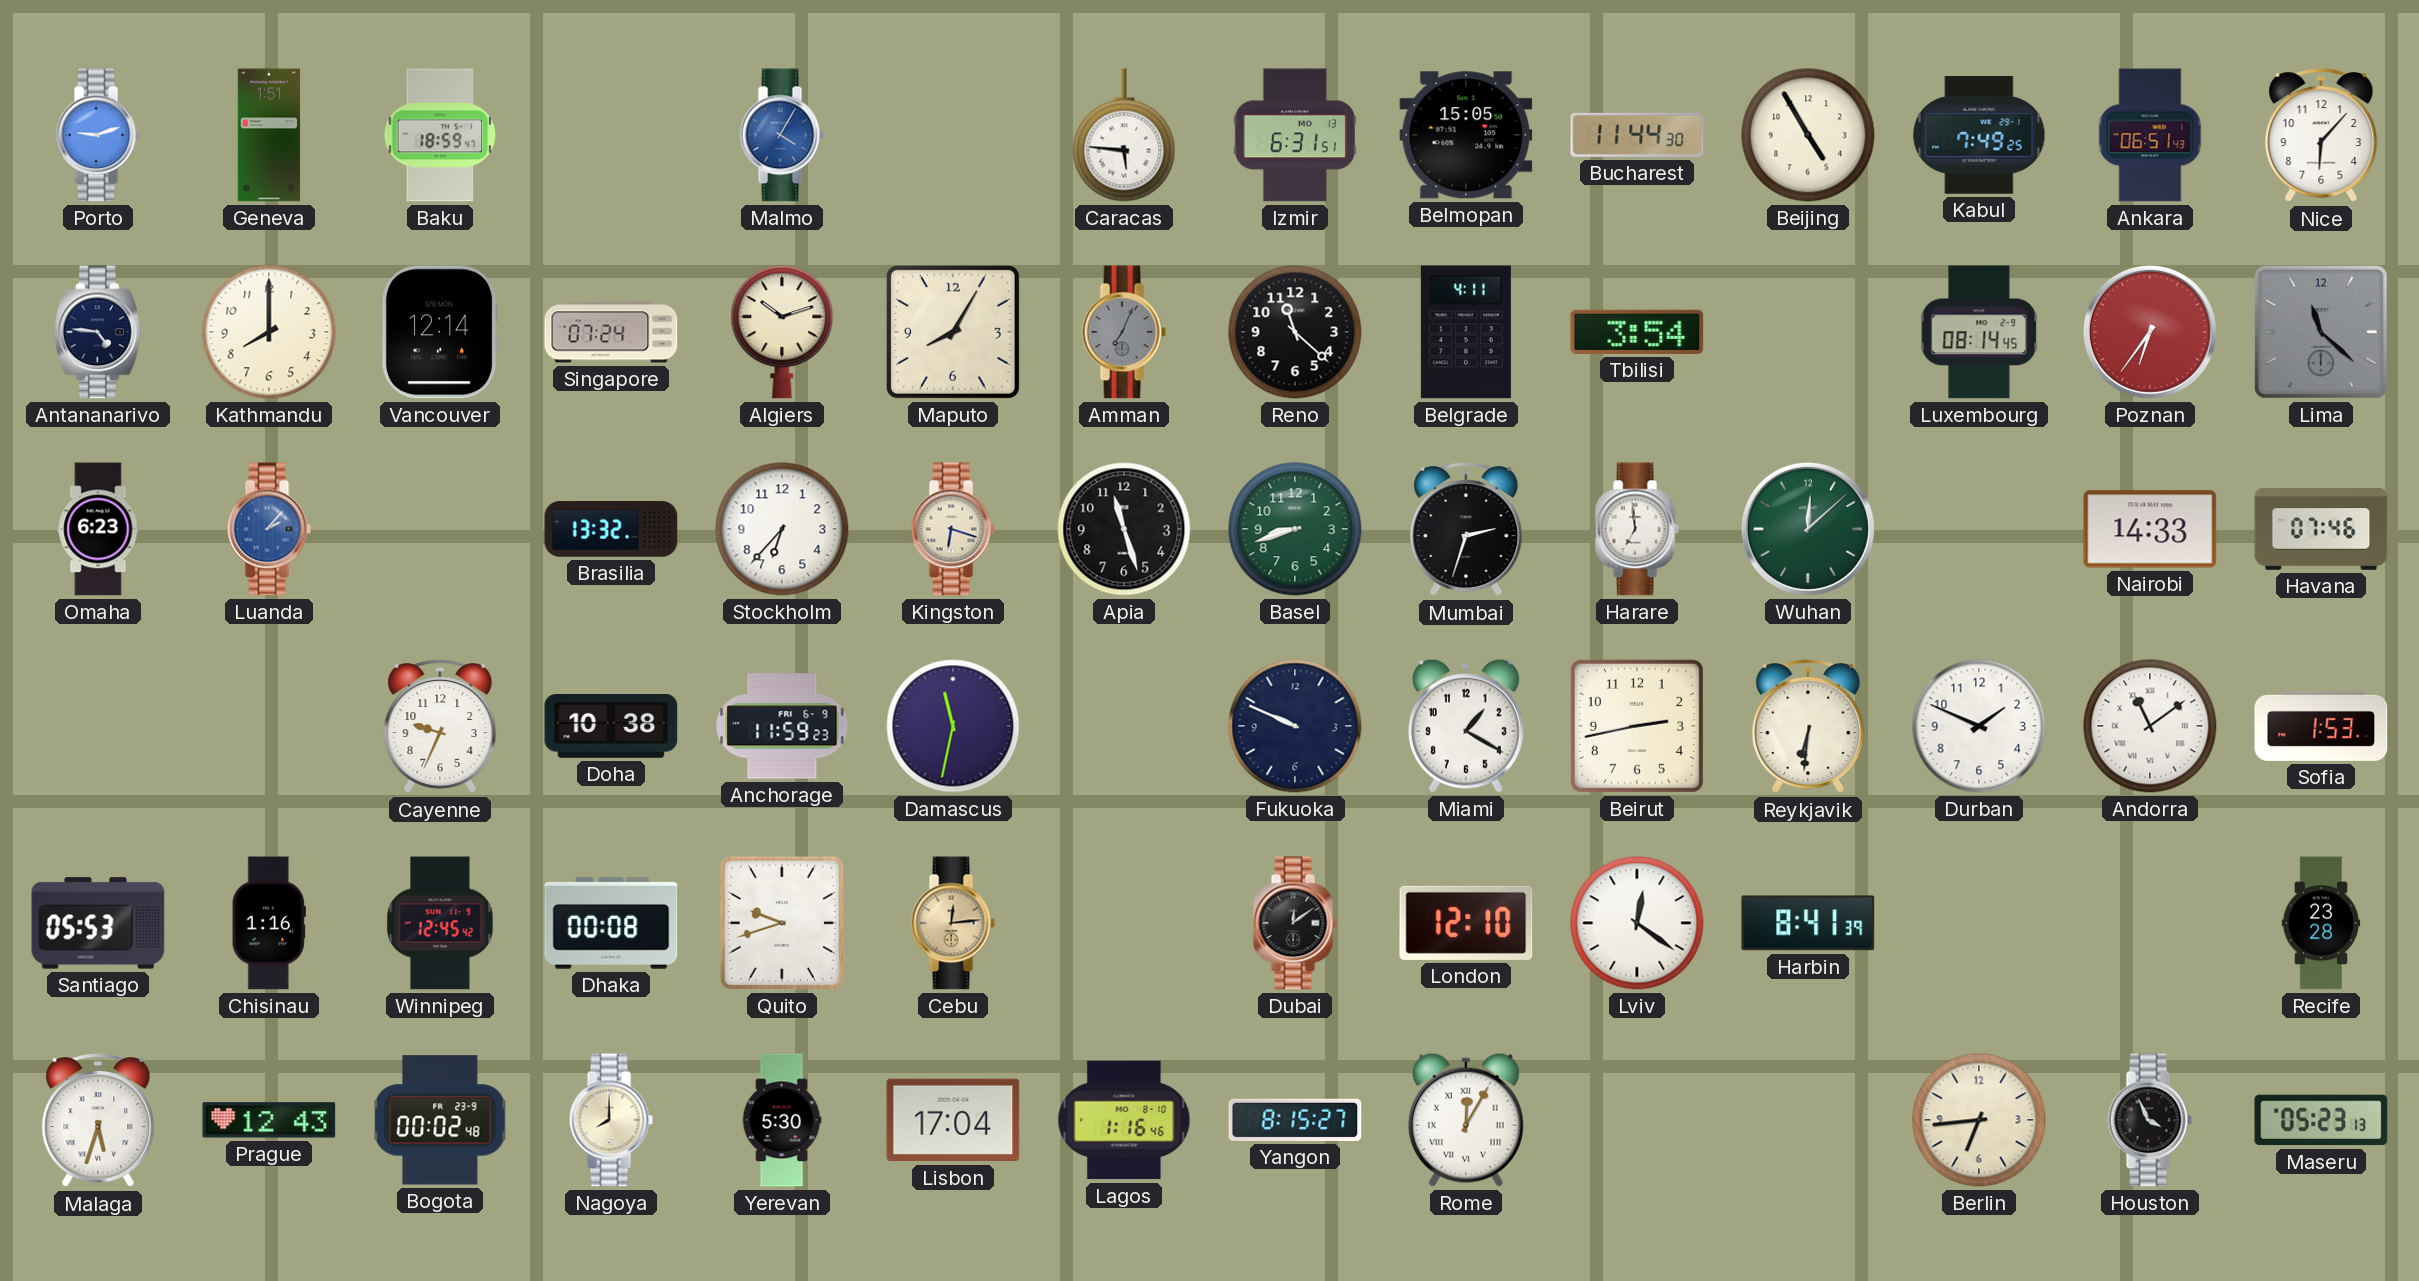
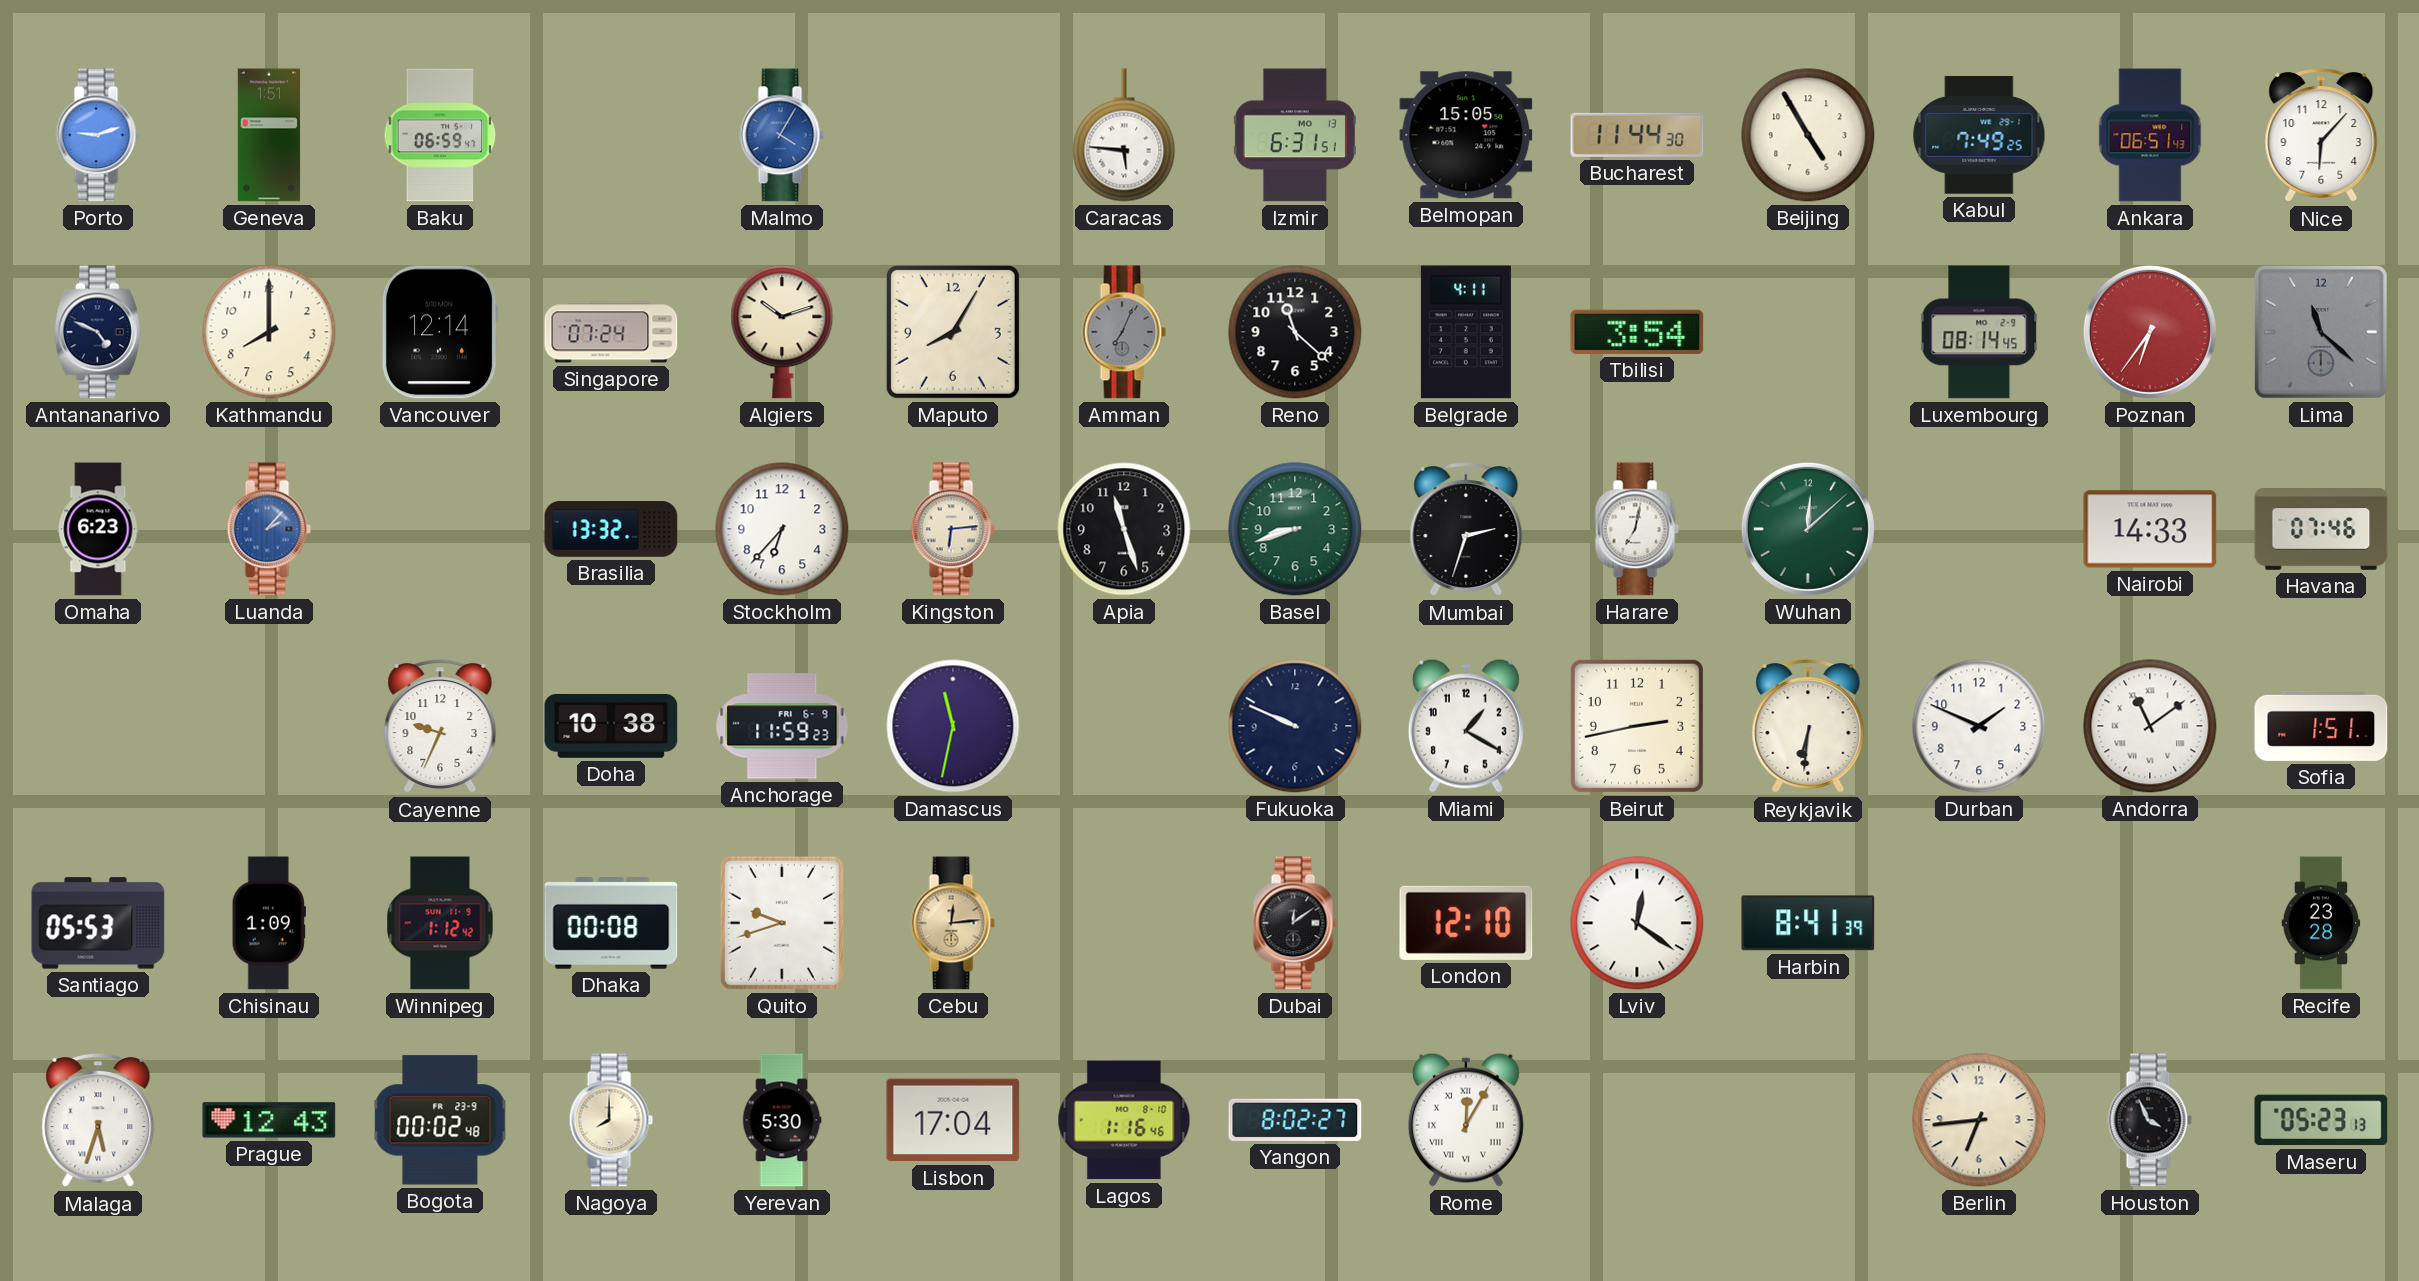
Baku: 18:59 -> 06:59 (440, 135)
Antananarivo: 4:46 -> 4:49 (98, 332)
Kingston: 6:18 -> 6:14 (953, 529)
Harare: 6:59 -> 7:02 (1637, 529)
Sofia: 1:53 -> 1:51 (2321, 726)
Chisinau: 1:16 -> 1:09 (269, 923)
Winnipeg: 12:45 -> 1:12 (440, 923)
Yangon: 8:15 -> 8:02 (1295, 1120)
